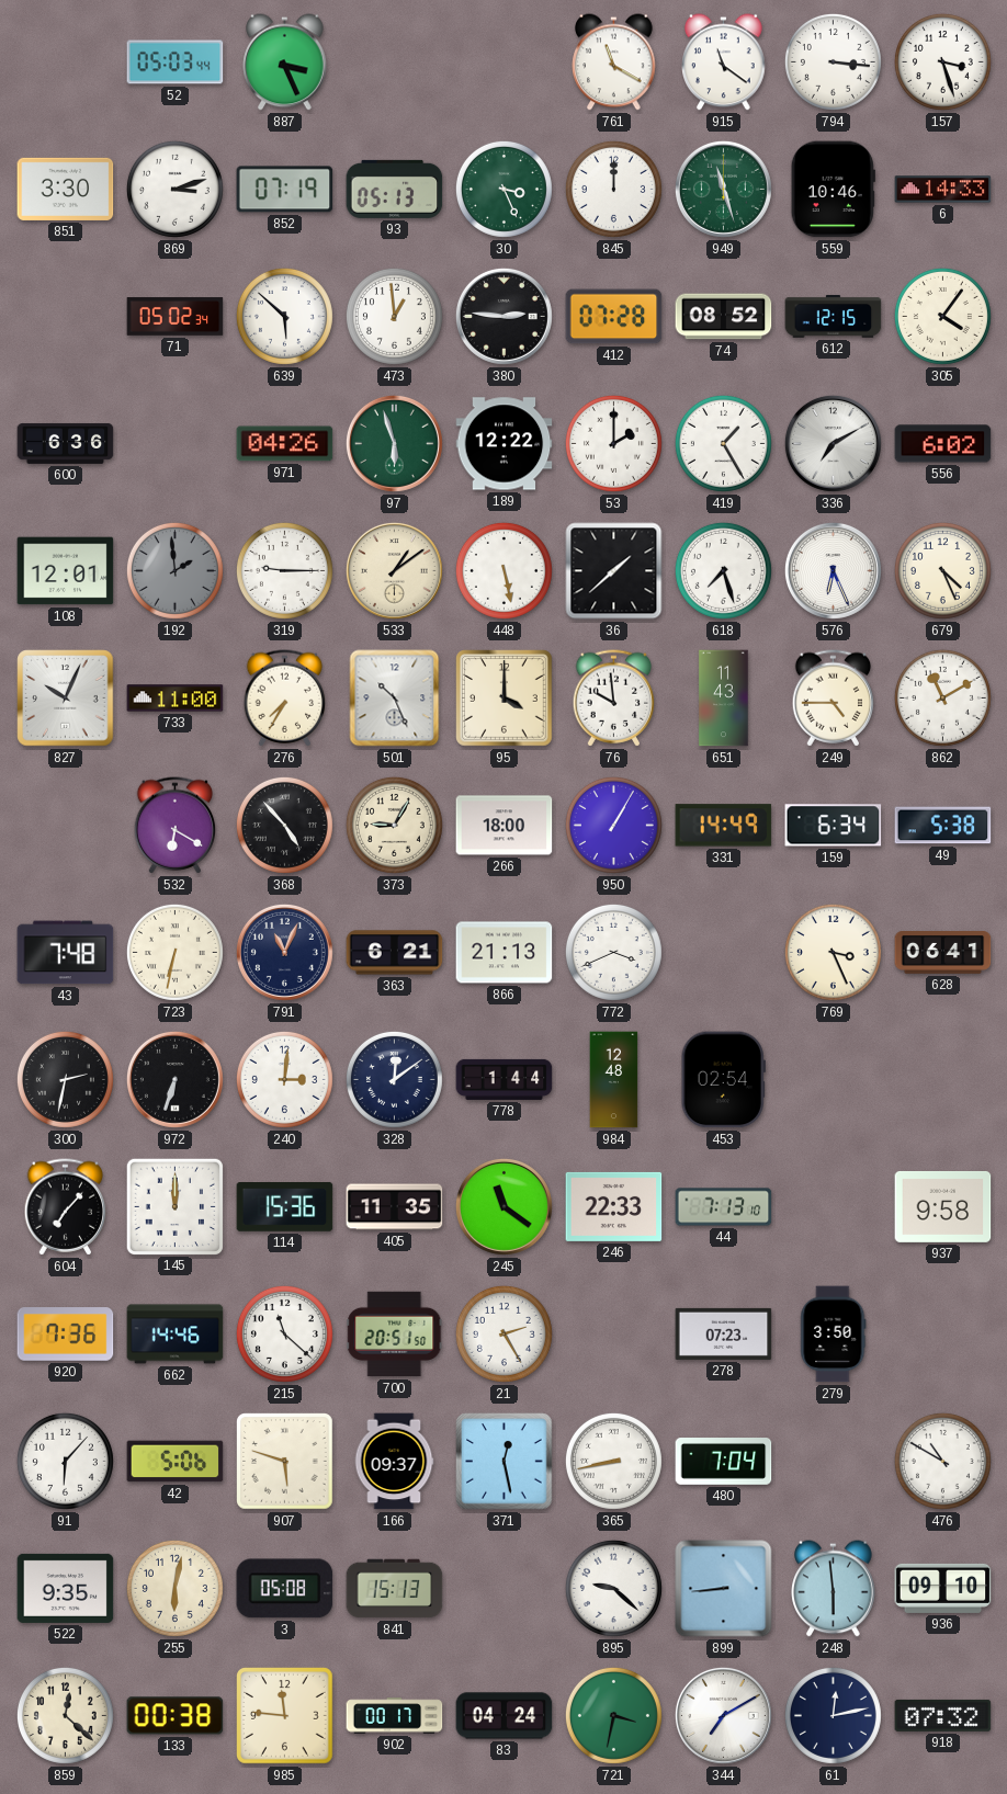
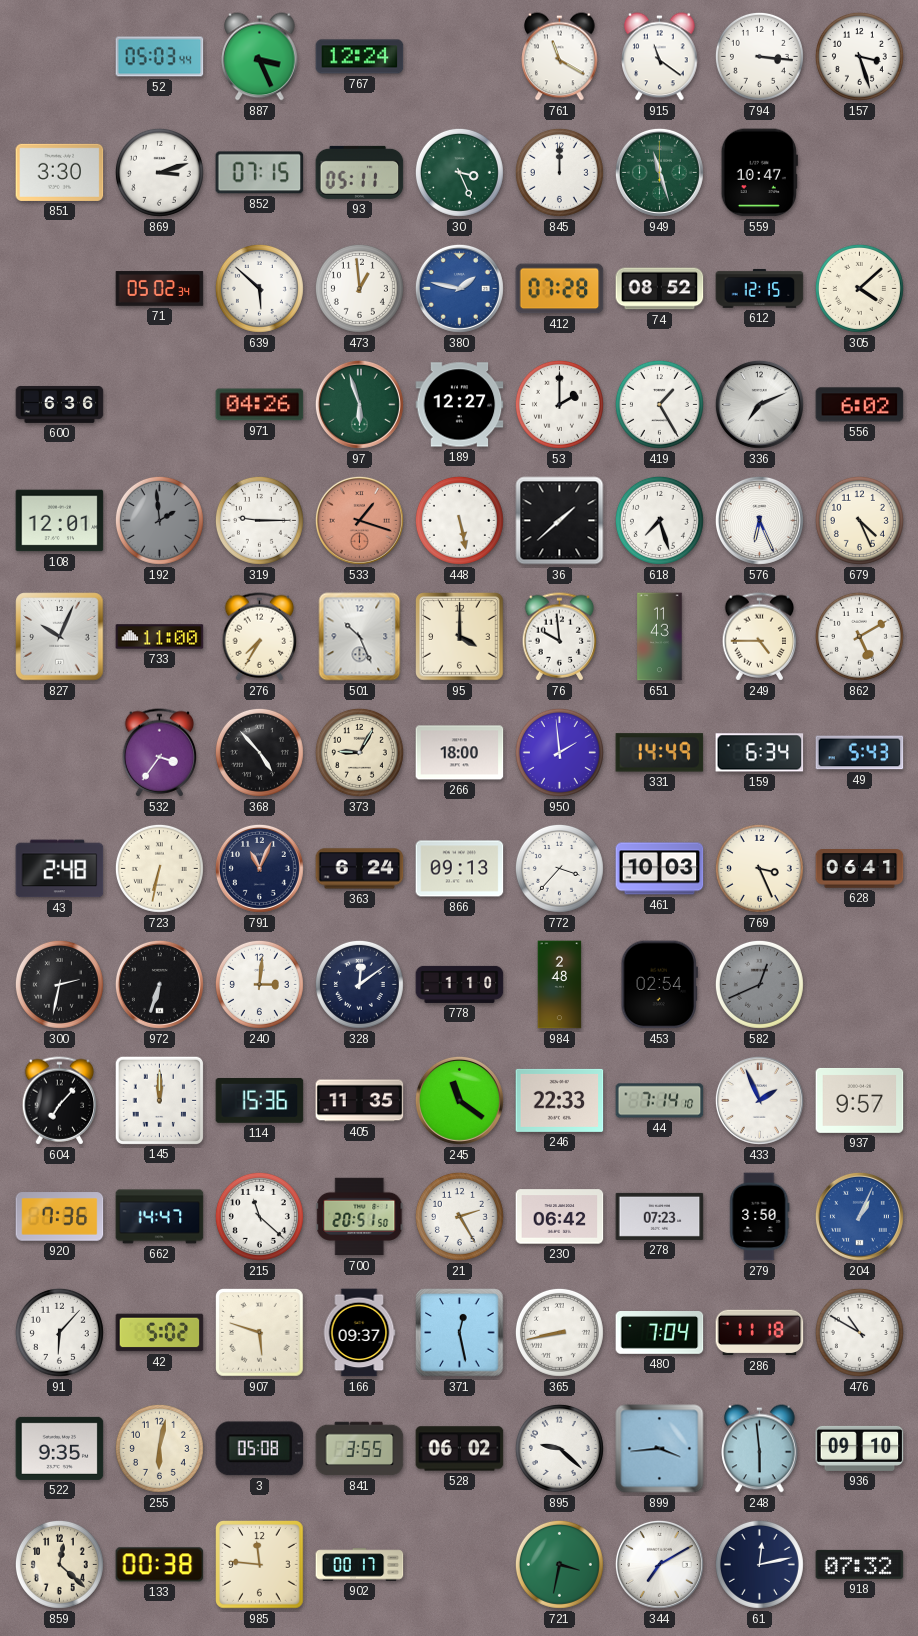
767: none -> 12:24 (360, 57)
852: 07:19 -> 07:15 (260, 173)
93: 05:13 -> 05:11 (360, 172)
559: 10:46 -> 10:47 (759, 173)
6: 14:33 -> none (943, 190)
380: 2:46 -> 1:47 (459, 288)
380 dial: black -> blue (459, 288)
305: 4:06 -> 4:08 (859, 288)
189: 12:22 -> 12:27 (460, 405)
336: 7:10 -> 7:11 (759, 404)
533: 1:09 -> 1:18 (359, 520)
533 dial: cream -> salmon (359, 520)
862: 11:10 -> 5:10 (859, 636)
532: 6:20 -> 3:36 (160, 753)
950: 1:05 -> 1:59 (559, 752)
49: 5:38 -> 5:43 (860, 753)
43: 7:48 -> 2:48 (60, 869)
363: 6:21 -> 6:24 (360, 869)
866: 21:13 -> 09:13 (460, 869)
772: 3:41 -> 3:37 (559, 868)
461: none -> 10:03 (660, 869)
778: 1:44 -> 1:10 (460, 984)
984: 12:48 -> 2:48 (560, 985)
582: none -> 12:41 (759, 984)
44: 7:13 -> 7:14 (660, 1101)
433: none -> 1:56 (759, 1100)
937: 9:58 -> 9:57 (860, 1100)
662: 14:46 -> 14:47 (160, 1217)
230: none -> 06:42 (560, 1217)
204: none -> 1:04 (859, 1216)
42: 5:06 -> 5:02 (160, 1333)
286: none -> 11:18 (760, 1333)
841: 15:13 -> 3:55 (360, 1449)
528: none -> 06:02 (460, 1449)
899: 8:44 -> 3:44 (660, 1449)
83: 04:24 -> none (505, 1716)
